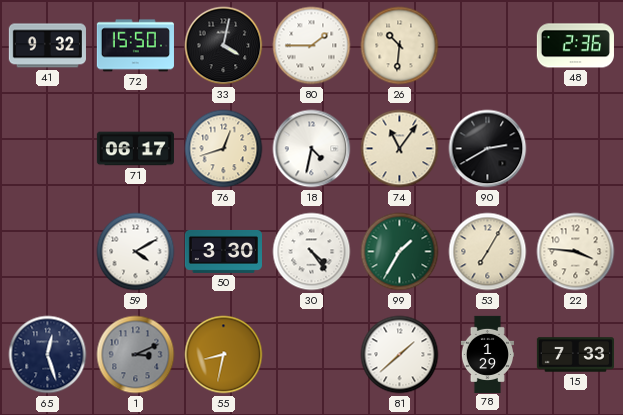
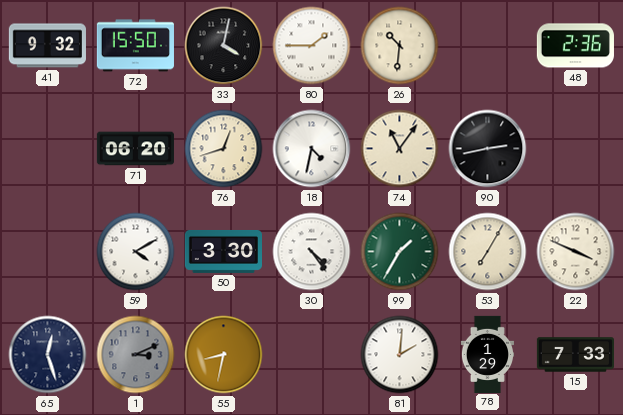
71: 06:17 -> 06:20 (135, 149)
90: 2:40 -> 2:43 (488, 149)
22: 3:46 -> 3:49 (576, 252)
81: 1:38 -> 2:01 (400, 355)
